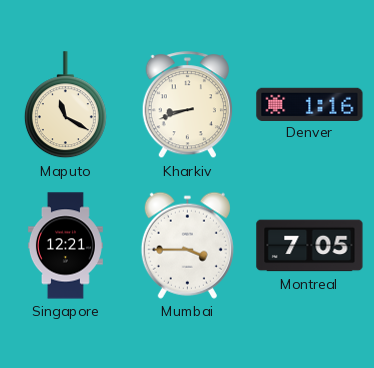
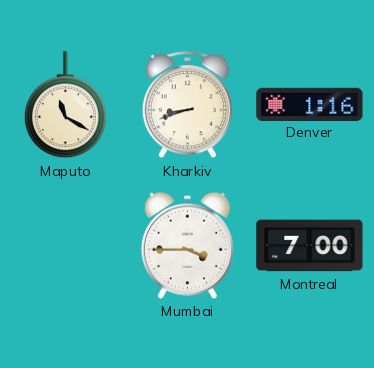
Singapore: 12:21 -> none (65, 246)
Montreal: 7:05 -> 7:00 (310, 246)
